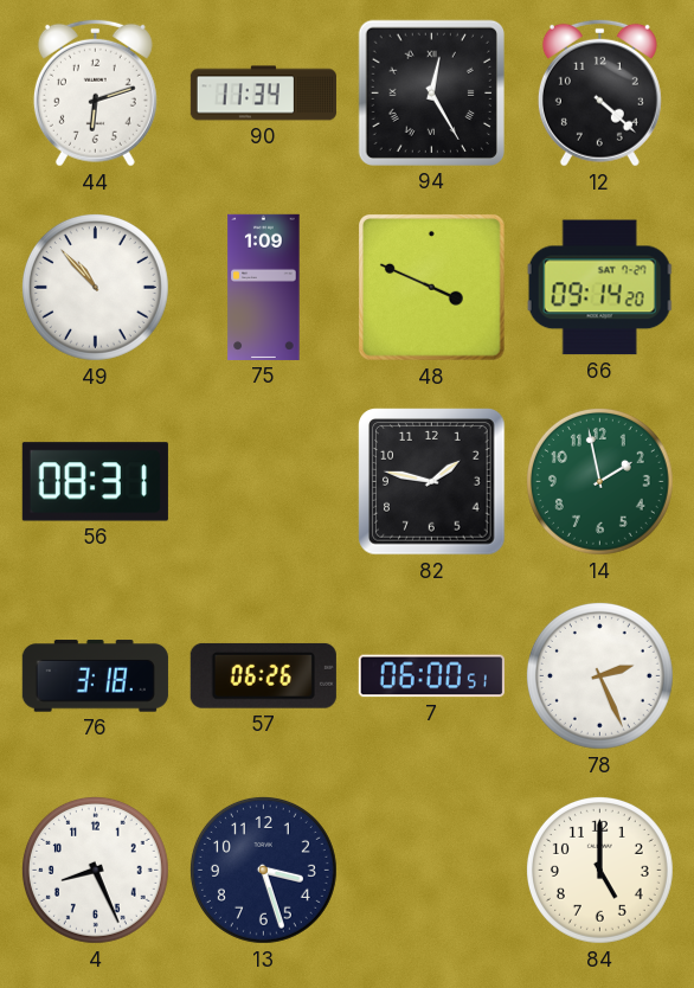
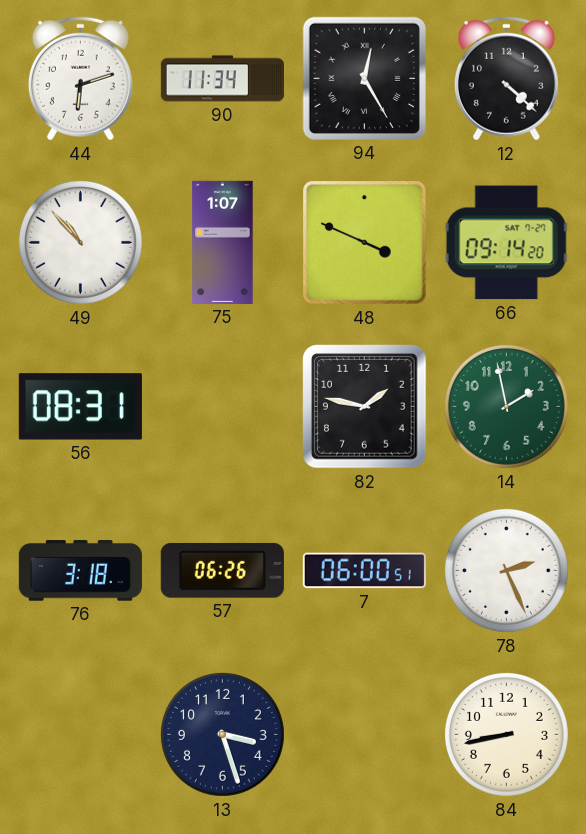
75: 1:09 -> 1:07 (223, 242)
4: 8:26 -> none (95, 870)
84: 5:00 -> 8:43 (506, 734)
